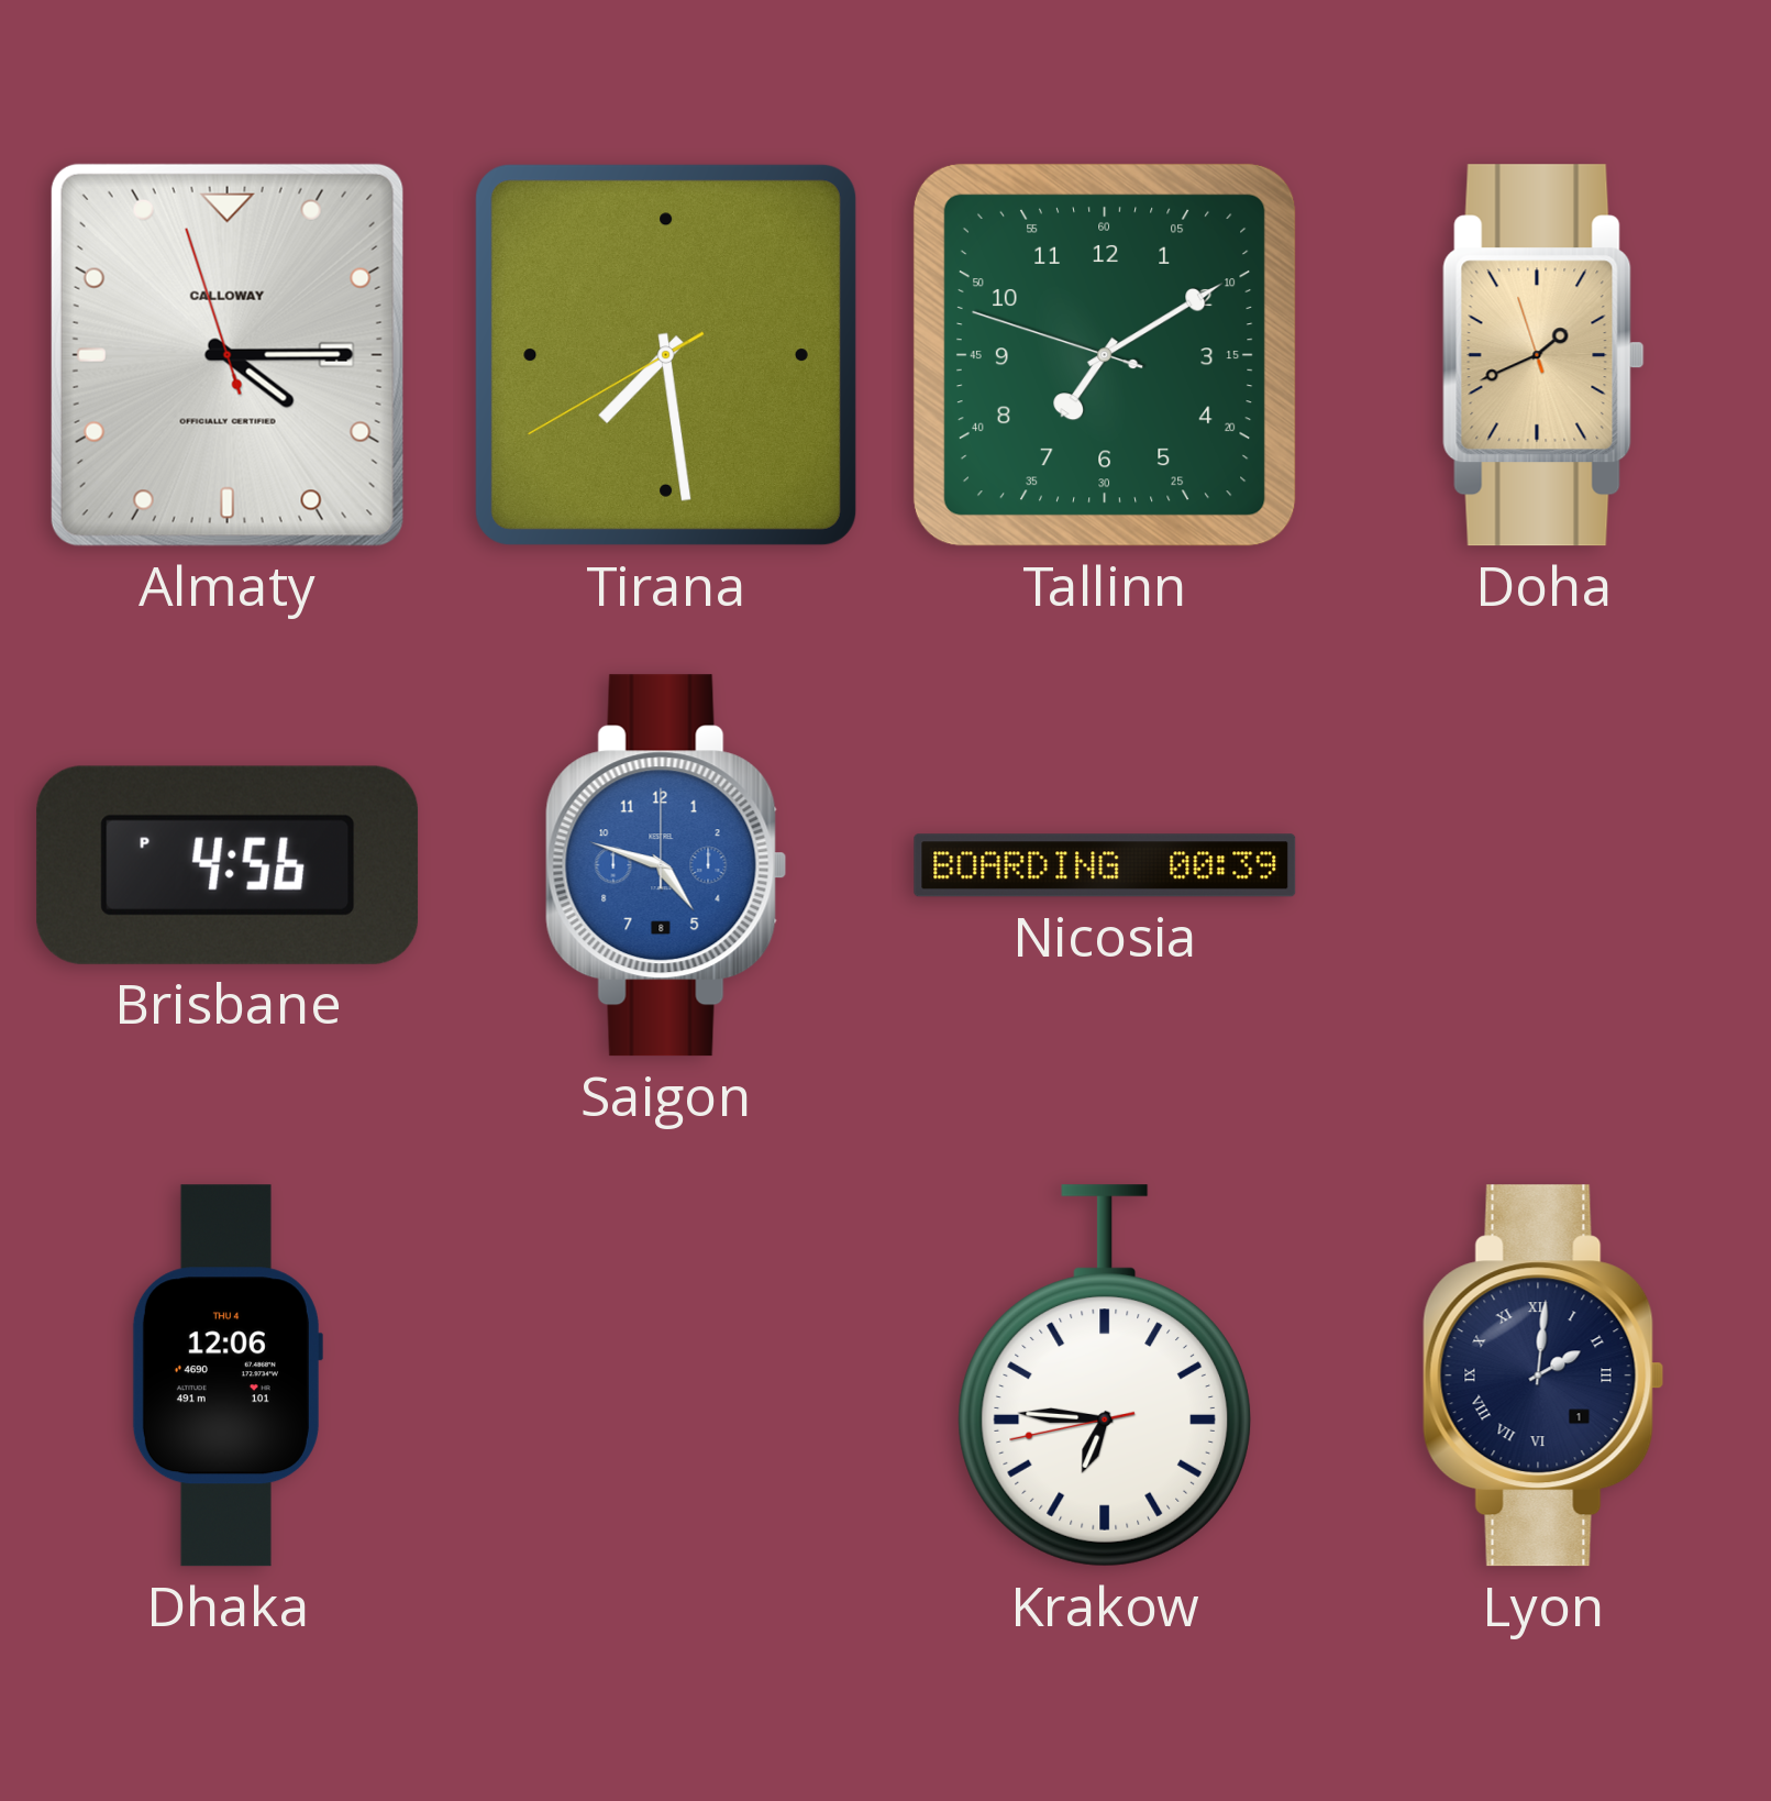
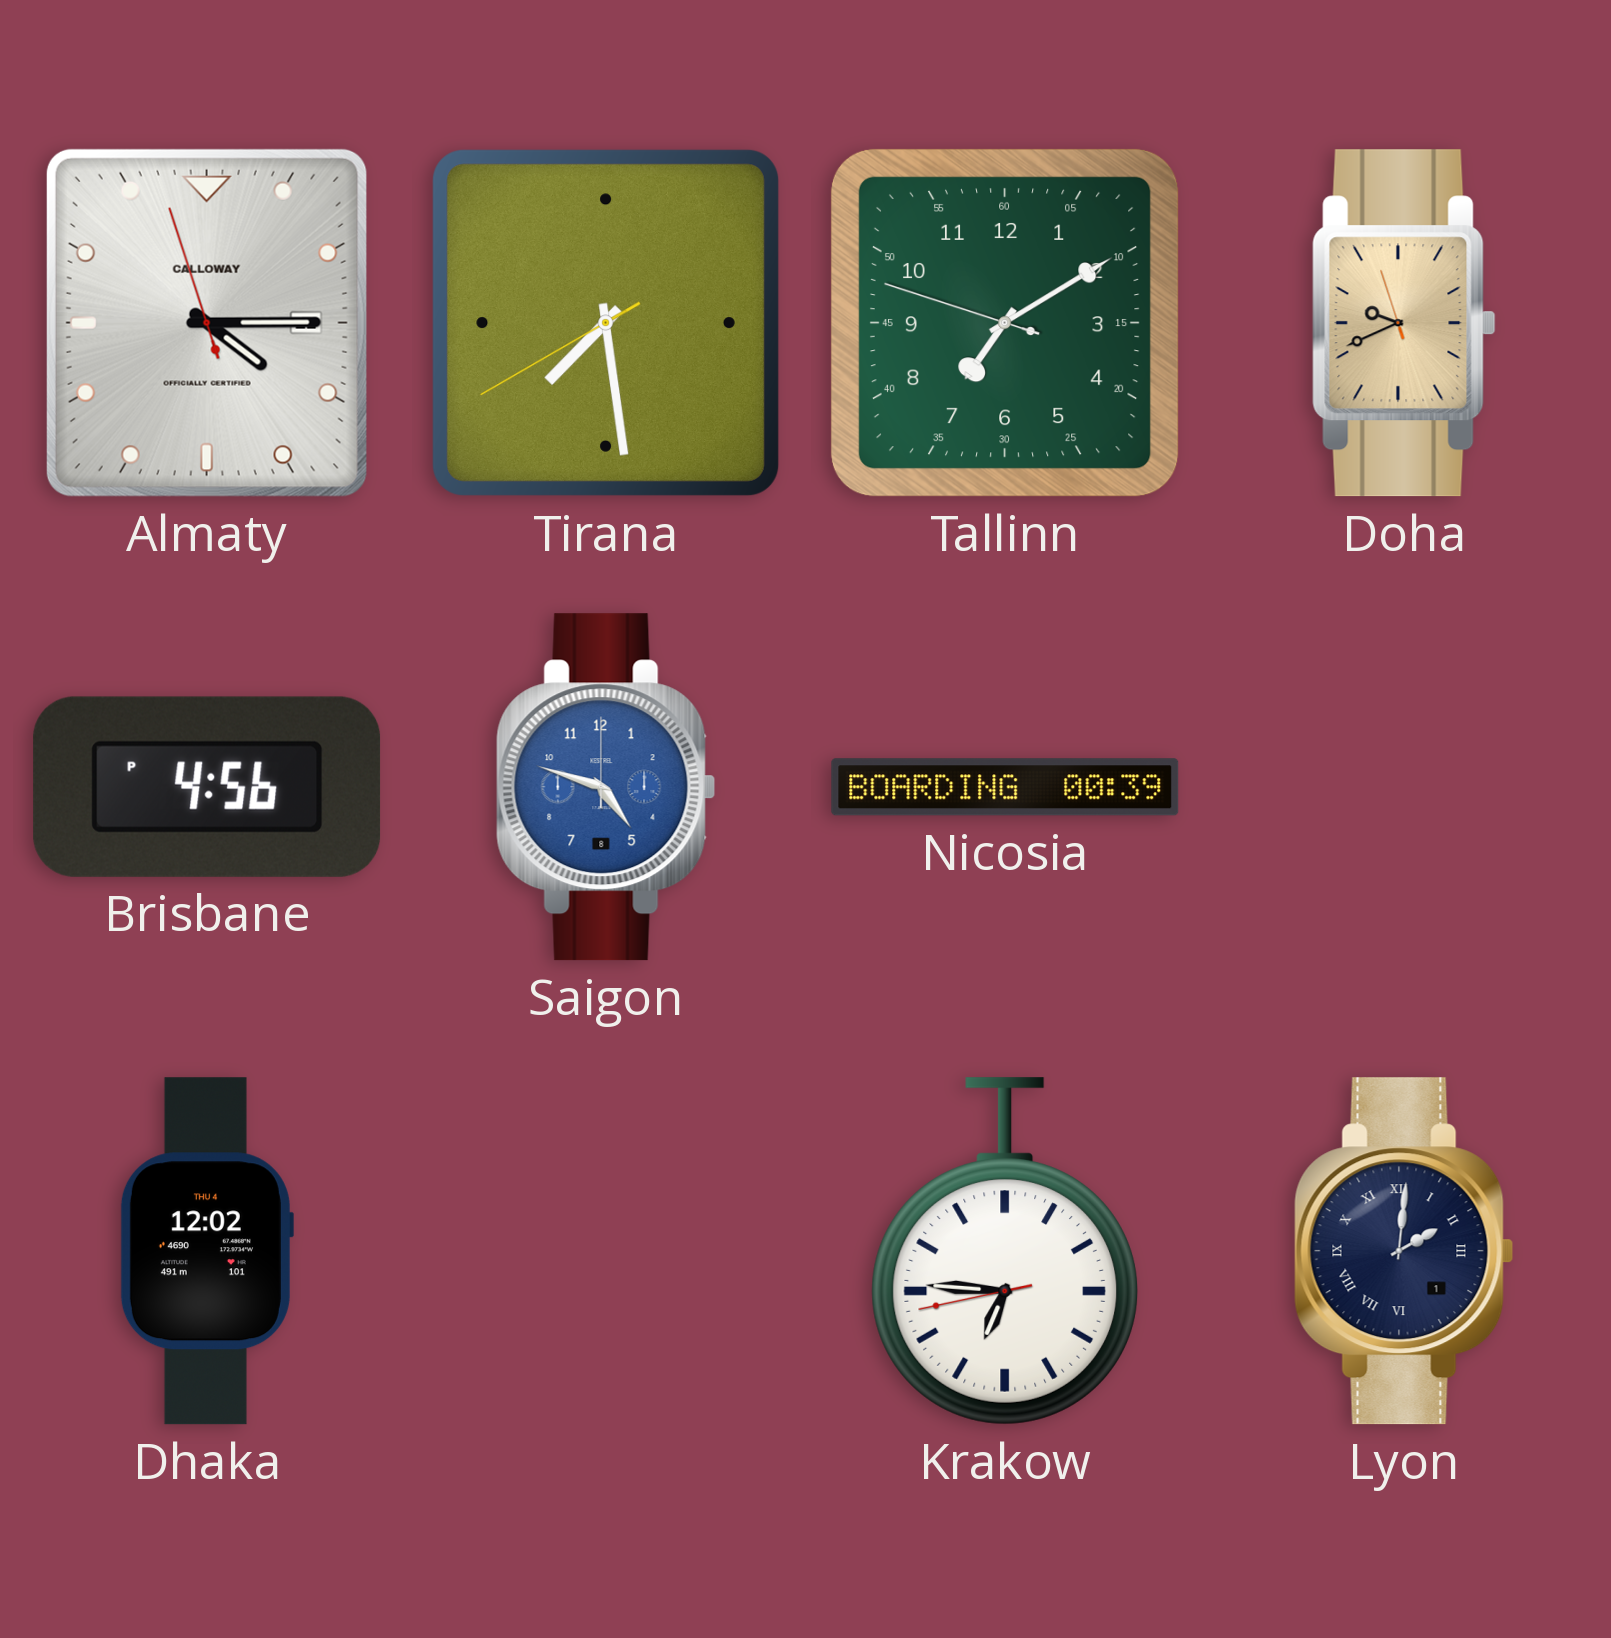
Doha: 1:40 -> 9:40 (1404, 323)
Dhaka: 12:06 -> 12:02 (206, 1251)
